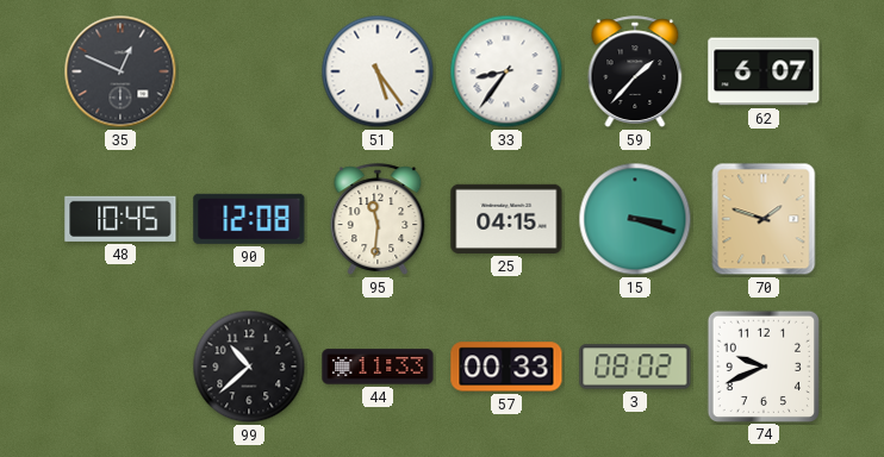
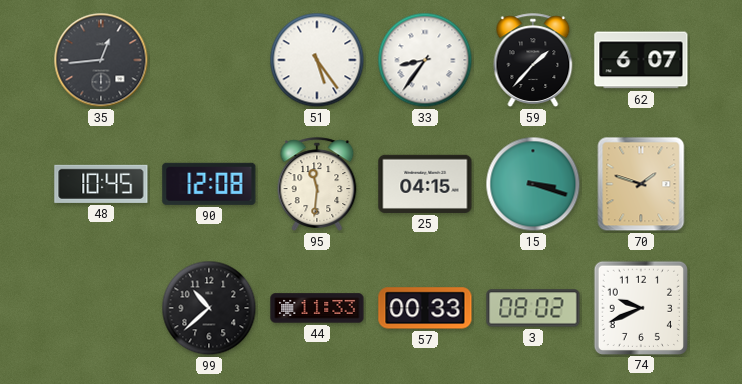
35: 12:49 -> 12:44 (101, 60)
